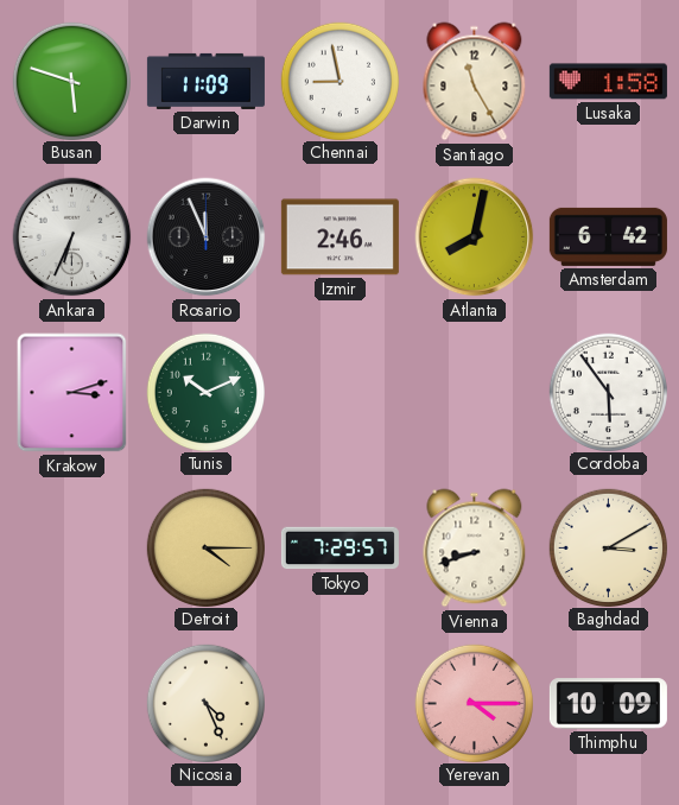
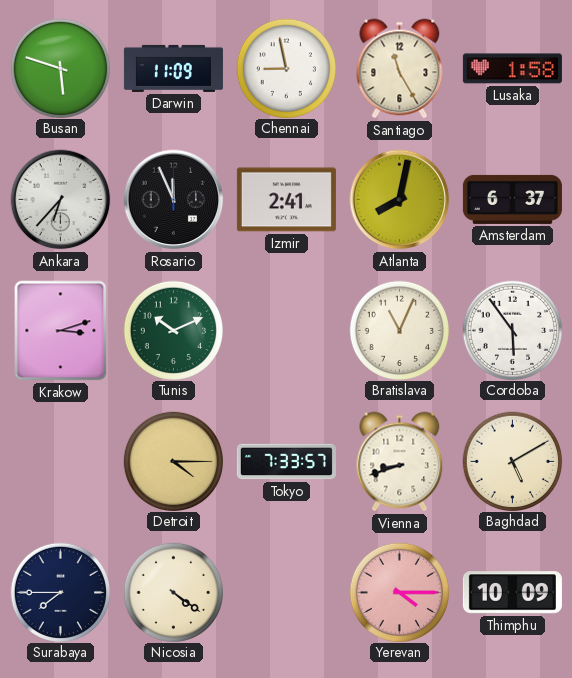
Ankara: 6:34 -> 6:37 (61, 200)
Izmir: 2:46 -> 2:41 (286, 200)
Amsterdam: 6:42 -> 6:37 (512, 199)
Bratislava: none -> 11:04 (399, 330)
Tokyo: 7:29 -> 7:33 (286, 462)
Baghdad: 3:10 -> 5:10 (512, 461)
Surabaya: none -> 7:45 (60, 592)
Nicosia: 4:26 -> 4:21 (173, 592)
